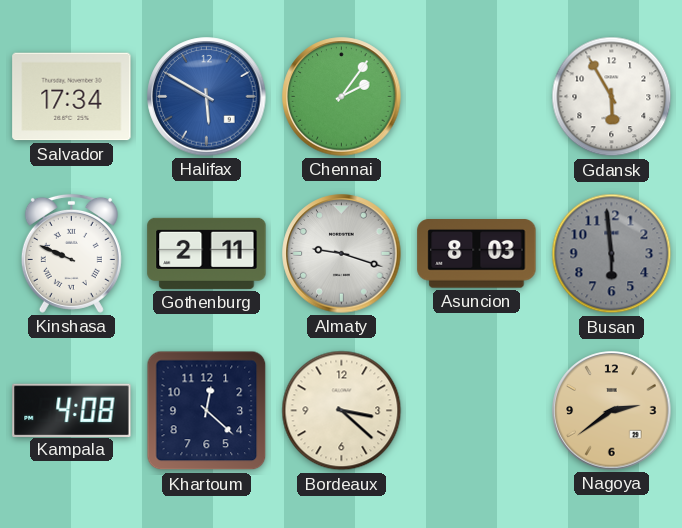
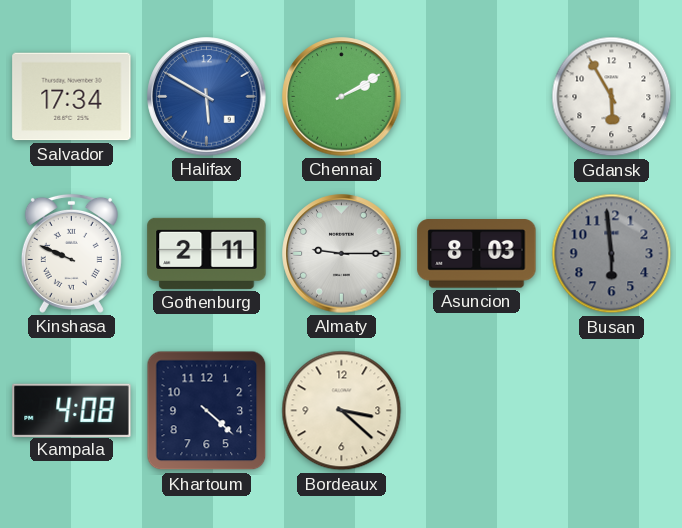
Chennai: 2:06 -> 2:10 (342, 97)
Almaty: 9:18 -> 9:15 (342, 254)
Khartoum: 12:22 -> 4:22 (207, 411)
Nagoya: 2:39 -> none (612, 411)
